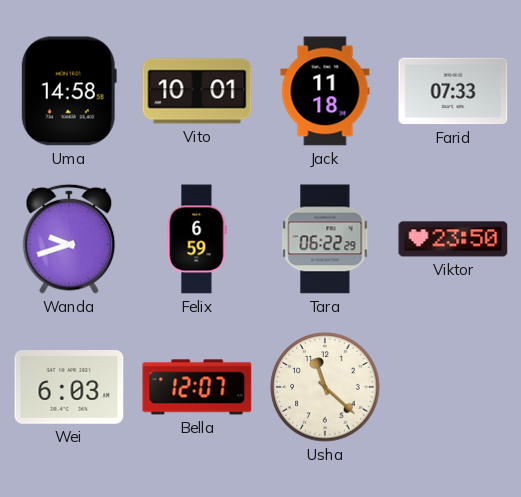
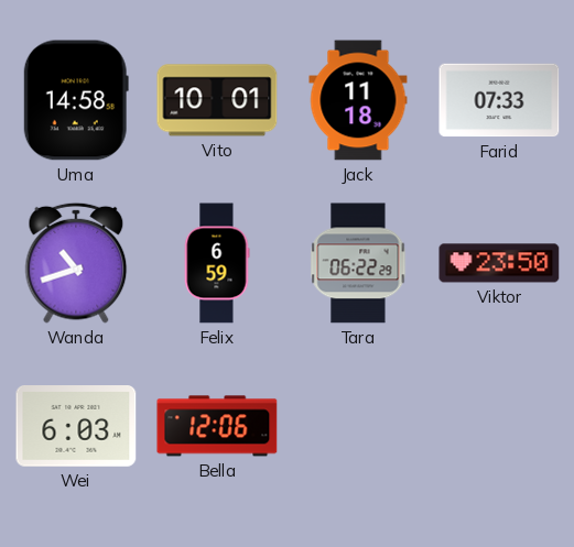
Wanda: 9:42 -> 10:42 (76, 263)
Bella: 12:07 -> 12:06 (217, 426)
Usha: 11:22 -> none (325, 387)
